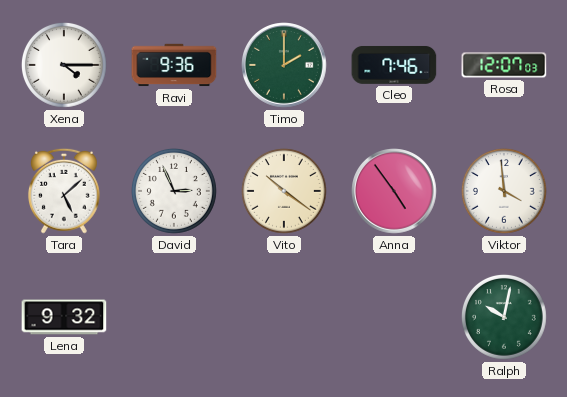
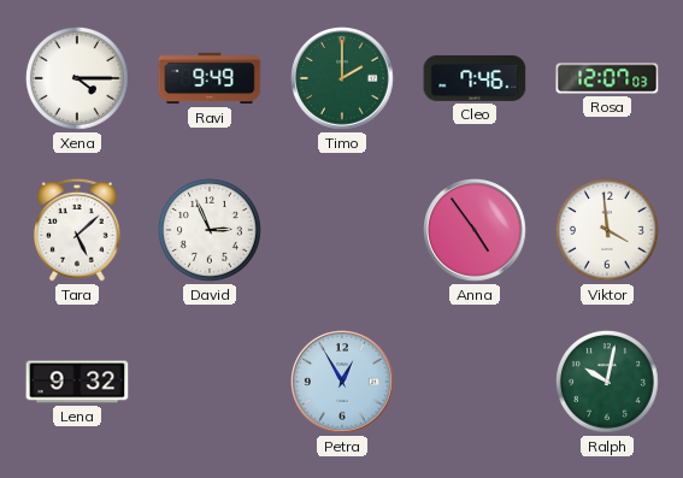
Ravi: 9:36 -> 9:49 (210, 78)
Vito: 10:21 -> none (284, 191)
Petra: none -> 12:55 (342, 382)
